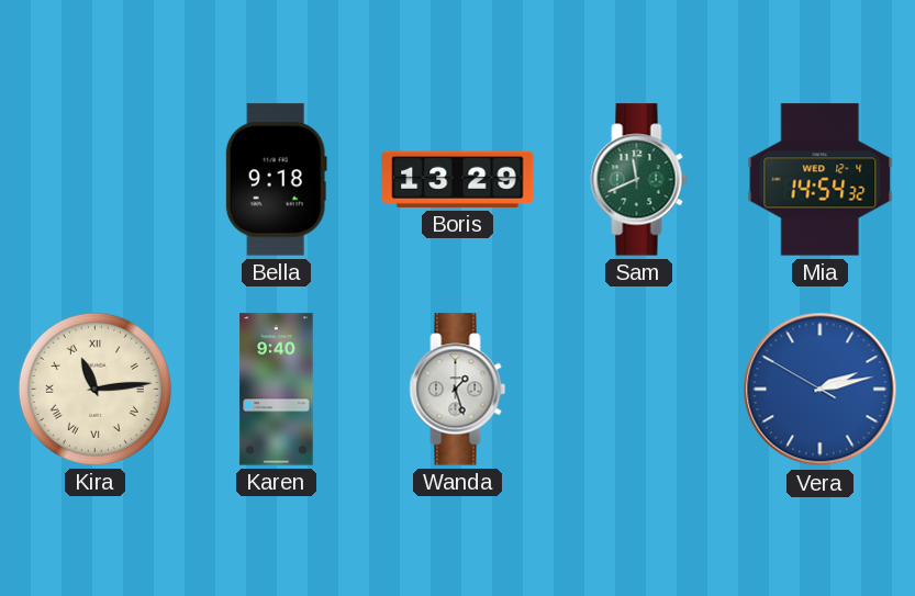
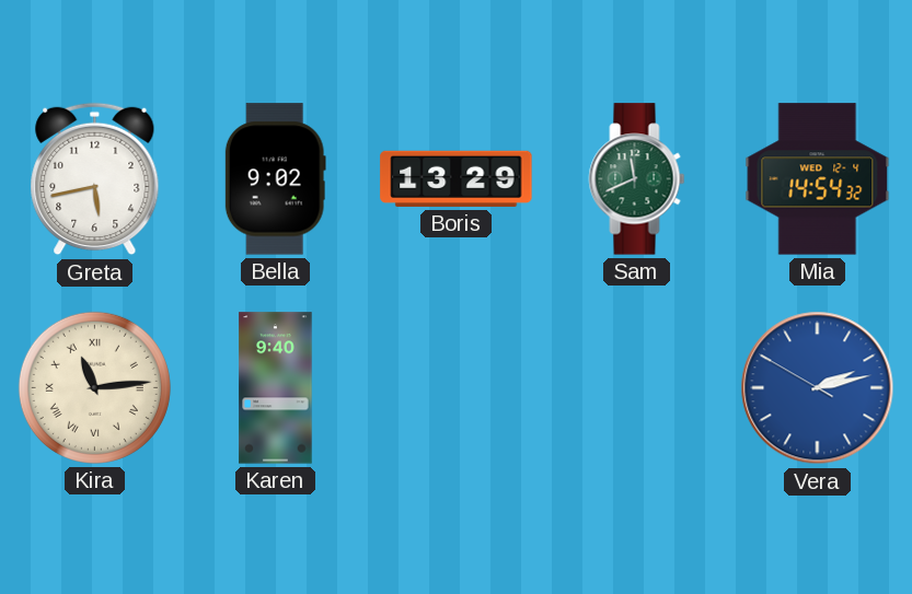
Greta: none -> 5:43 (95, 179)
Bella: 9:18 -> 9:02 (275, 179)
Wanda: 1:27 -> none (458, 390)
